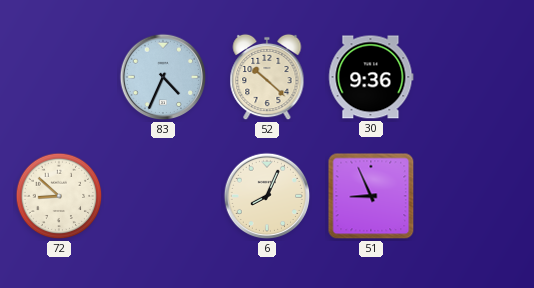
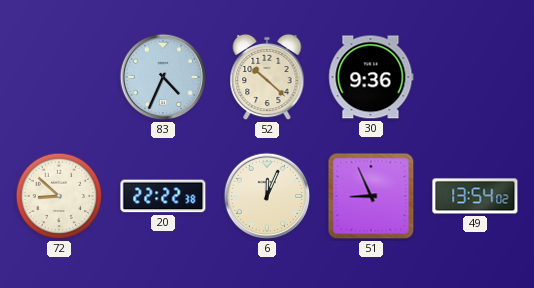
20: none -> 22:22 (163, 196)
6: 8:04 -> 12:04 (267, 196)
49: none -> 13:54 (475, 196)
